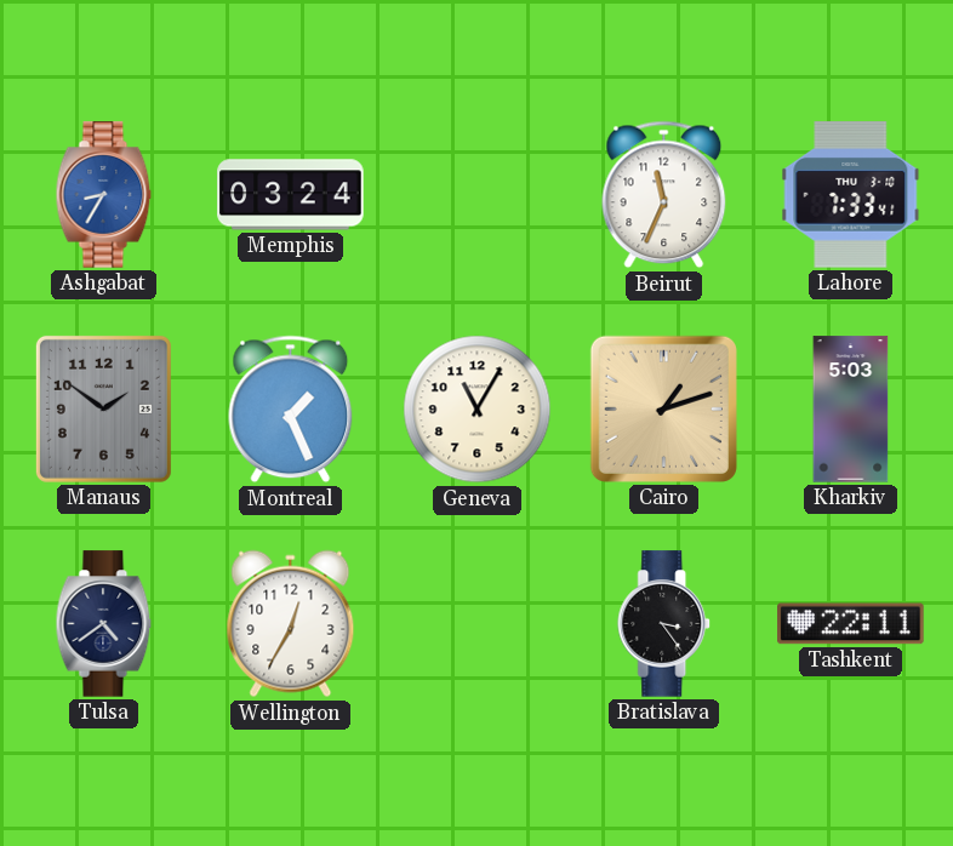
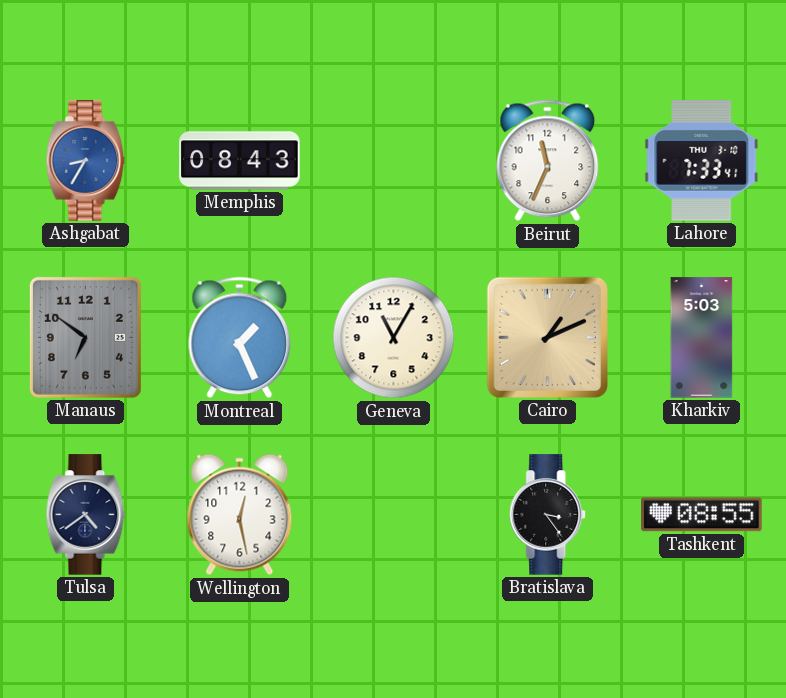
Memphis: 03:24 -> 08:43 (240, 161)
Manaus: 1:51 -> 6:51 (85, 337)
Cairo: 1:12 -> 1:11 (547, 337)
Wellington: 12:35 -> 12:28 (240, 515)
Tashkent: 22:11 -> 08:55 (702, 515)
